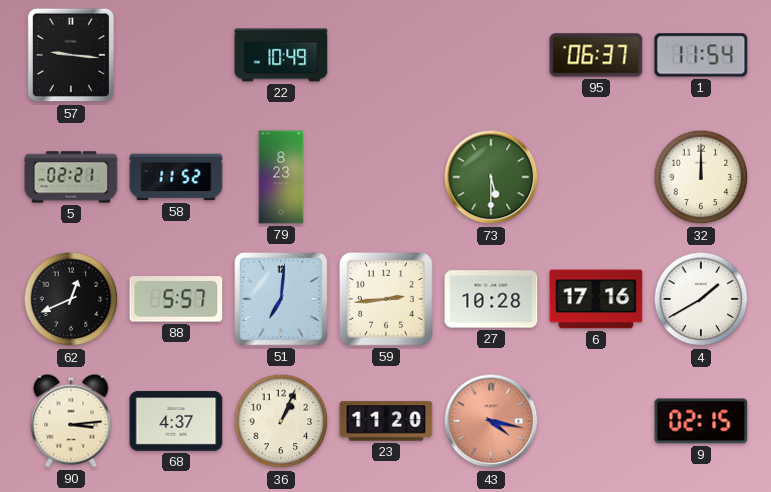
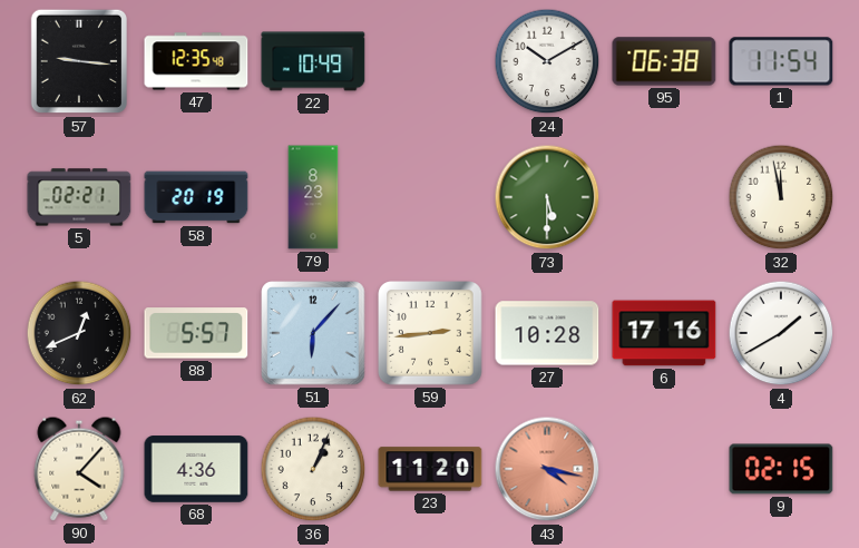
47: none -> 12:35 (196, 61)
24: none -> 10:10 (547, 61)
95: 06:37 -> 06:38 (664, 61)
58: 11:52 -> 20:19 (196, 197)
32: 12:00 -> 11:58 (781, 197)
51: 7:01 -> 6:07 (313, 333)
90: 3:14 -> 4:07 (79, 469)
68: 4:37 -> 4:36 (196, 469)
